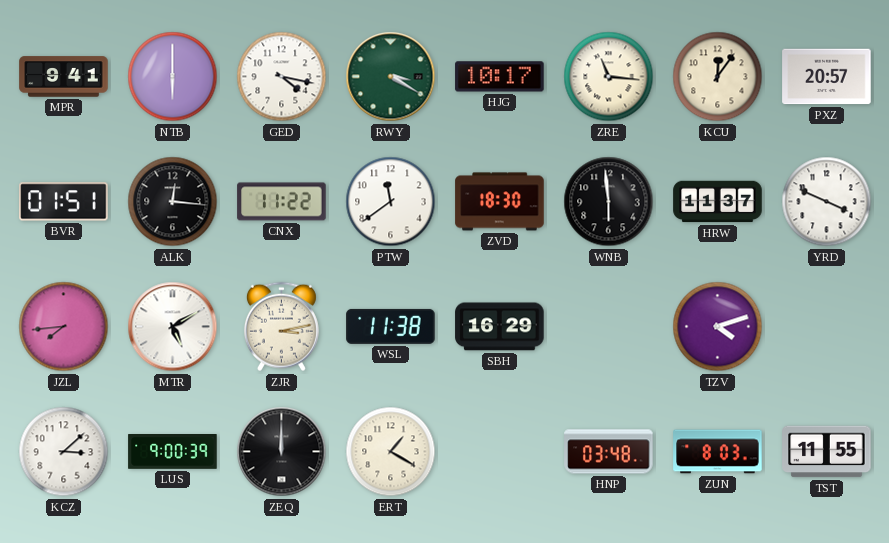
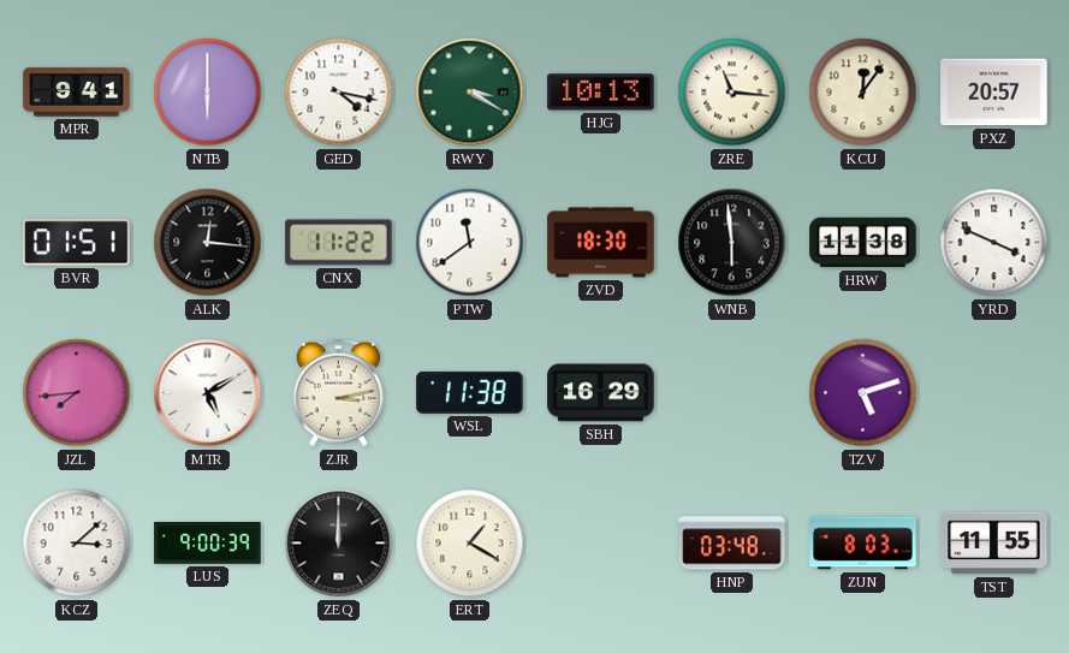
HJG: 10:17 -> 10:13 (601, 93)
HRW: 11:37 -> 11:38 (863, 243)
TZV: 4:12 -> 5:12 (863, 393)
